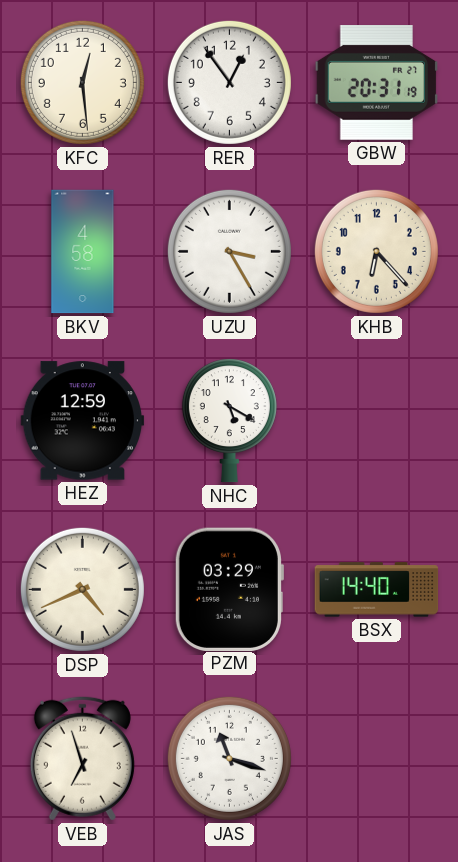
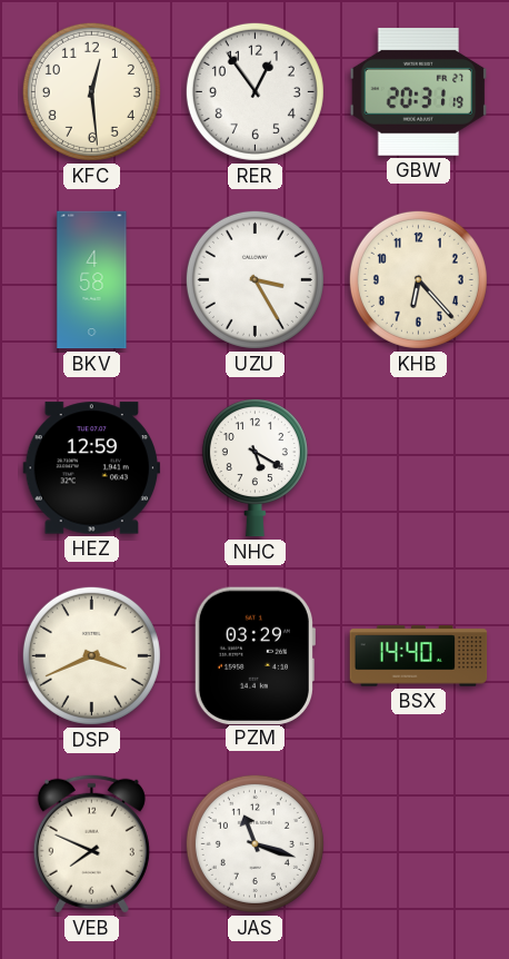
DSP: 4:41 -> 3:41 (91, 655)
VEB: 6:57 -> 7:49 (91, 843)
